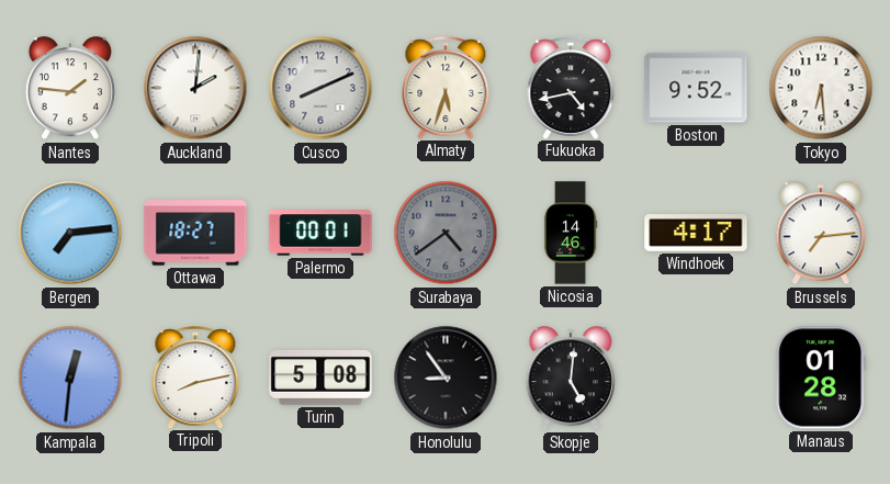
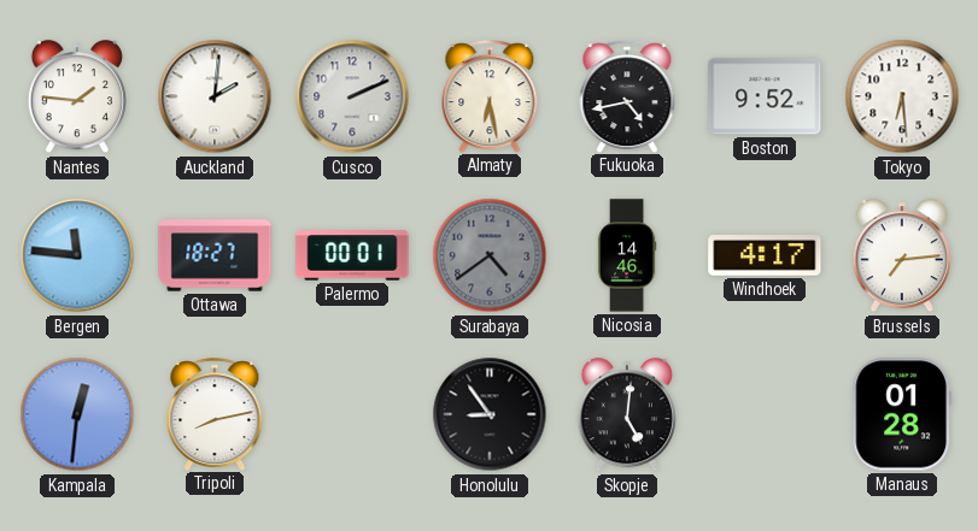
Cusco: 8:11 -> 2:11 (352, 96)
Almaty: 5:33 -> 6:28 (490, 96)
Bergen: 7:14 -> 11:46 (77, 255)
Turin: 5:08 -> none (320, 378)
